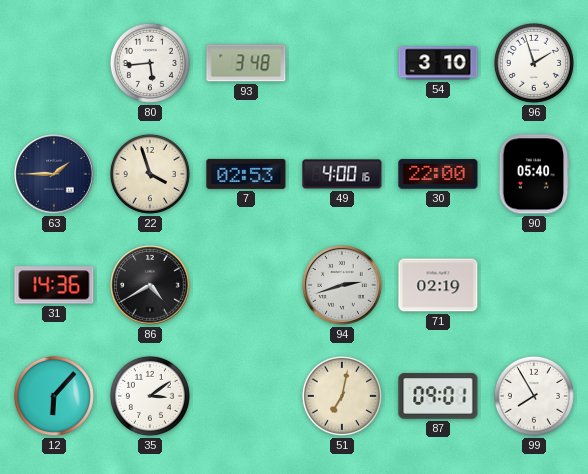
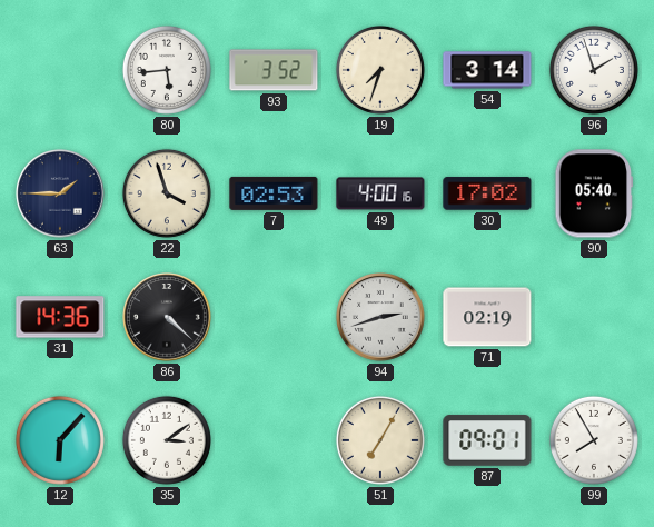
93: 3:48 -> 3:52 (274, 70)
19: none -> 7:33 (380, 70)
54: 3:10 -> 3:14 (487, 70)
30: 22:00 -> 17:02 (487, 193)
86: 4:40 -> 4:22 (167, 317)
51: 7:02 -> 7:05 (380, 440)
